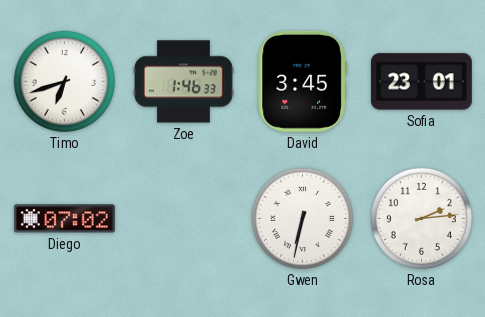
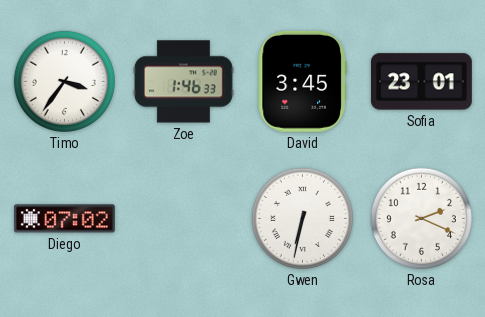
Timo: 6:42 -> 3:36 (64, 81)
Rosa: 2:14 -> 2:19 (421, 218)
